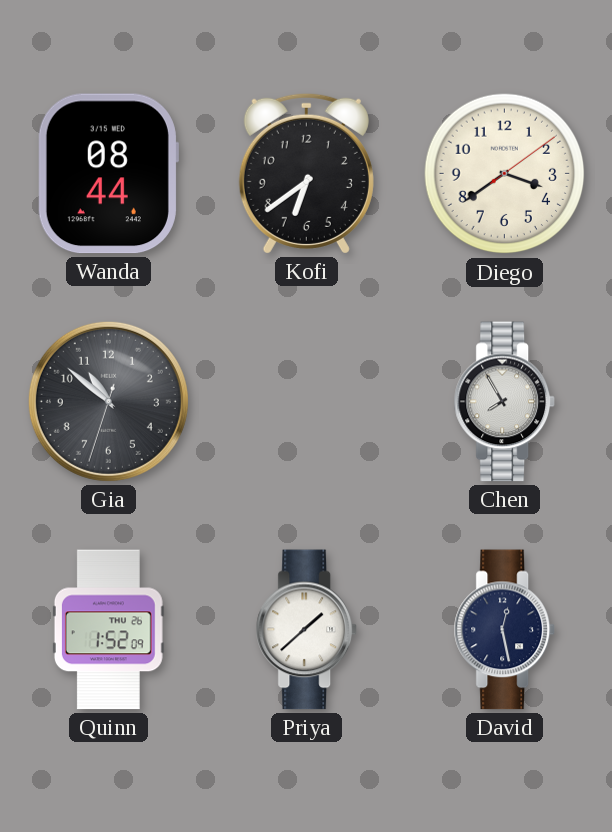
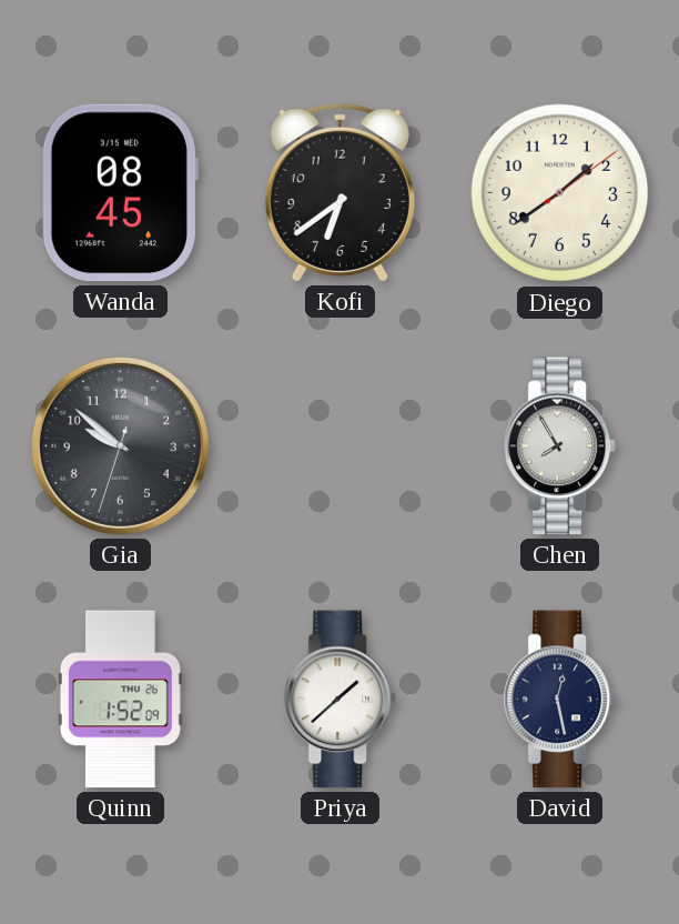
Wanda: 08:44 -> 08:45 (120, 193)
Diego: 3:39 -> 1:39 (560, 193)
Gia: 10:51 -> 9:51 (120, 445)
